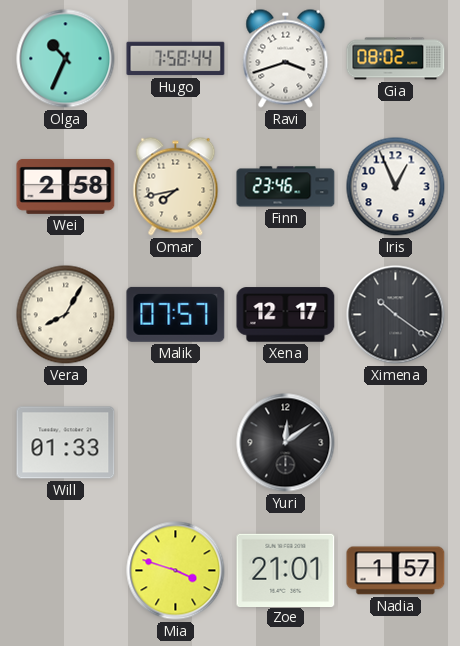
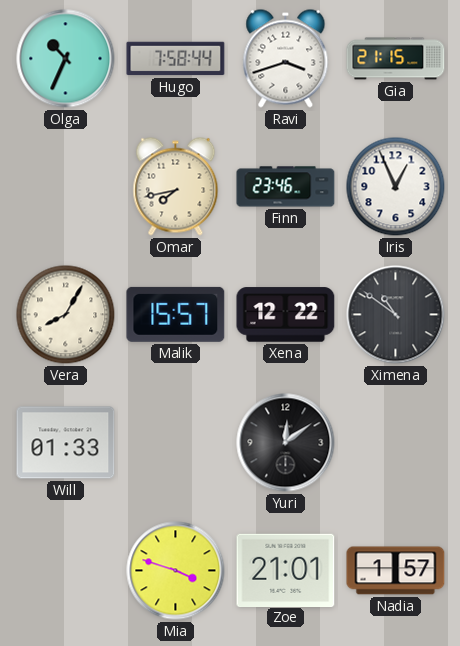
Gia: 08:02 -> 21:15 (396, 59)
Wei: 2:58 -> none (66, 186)
Malik: 07:57 -> 15:57 (176, 314)
Xena: 12:17 -> 12:22 (286, 315)
Ximena: 10:21 -> 10:51 (396, 315)
